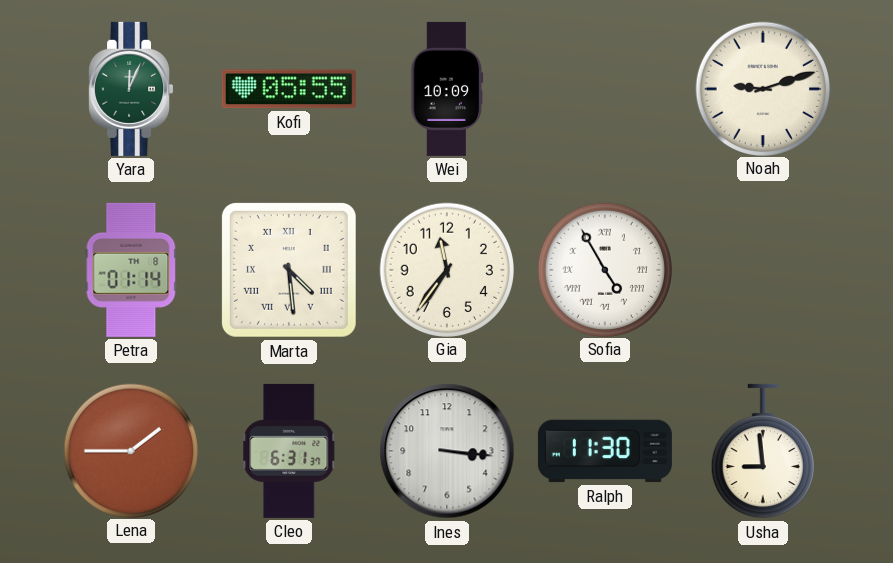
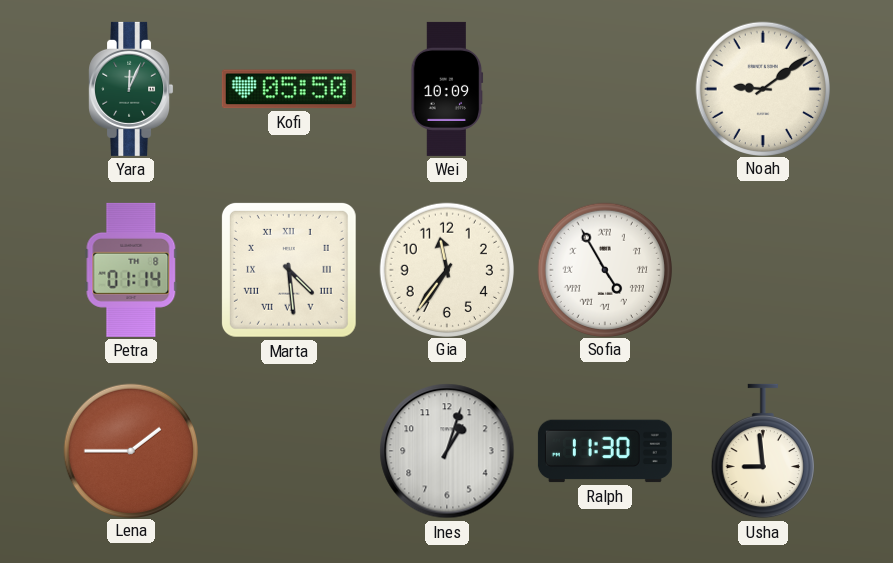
Kofi: 05:55 -> 05:50 (289, 89)
Noah: 9:12 -> 9:09 (762, 88)
Cleo: 6:31 -> none (289, 451)
Ines: 3:16 -> 1:03 (447, 451)
